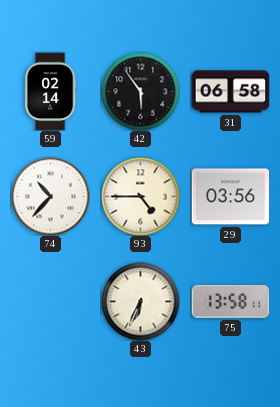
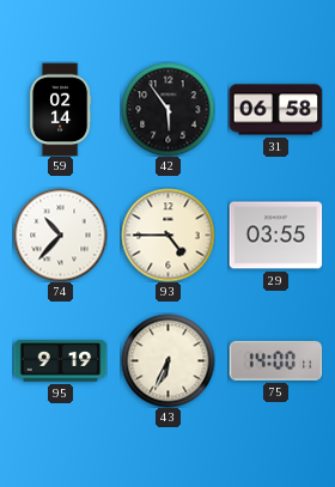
29: 03:56 -> 03:55 (275, 236)
95: none -> 9:19 (60, 361)
75: 13:58 -> 14:00 (275, 360)
